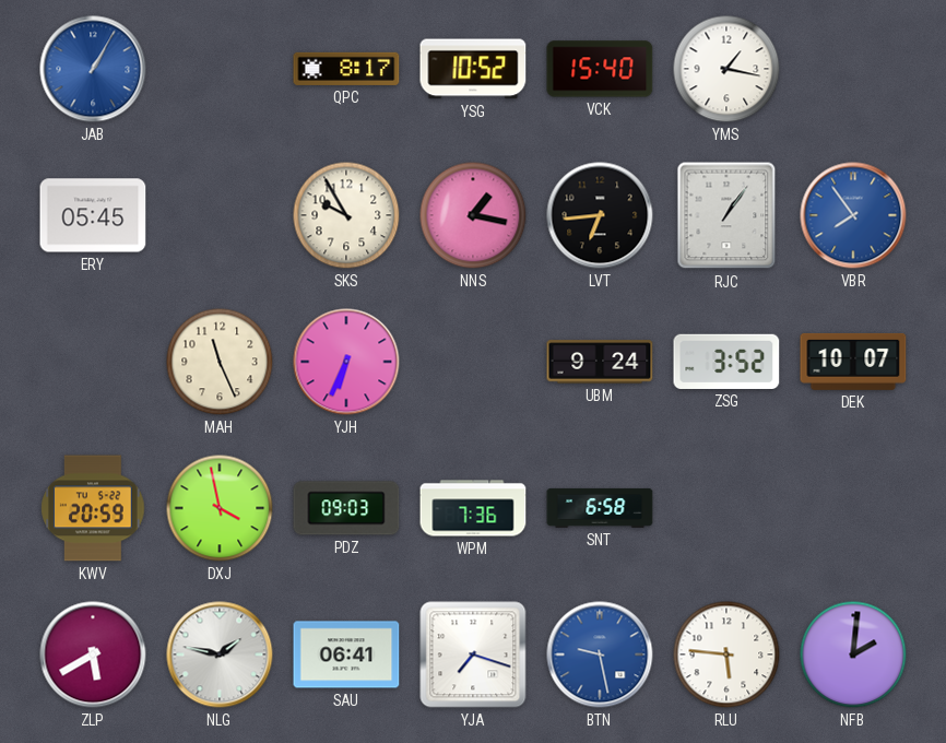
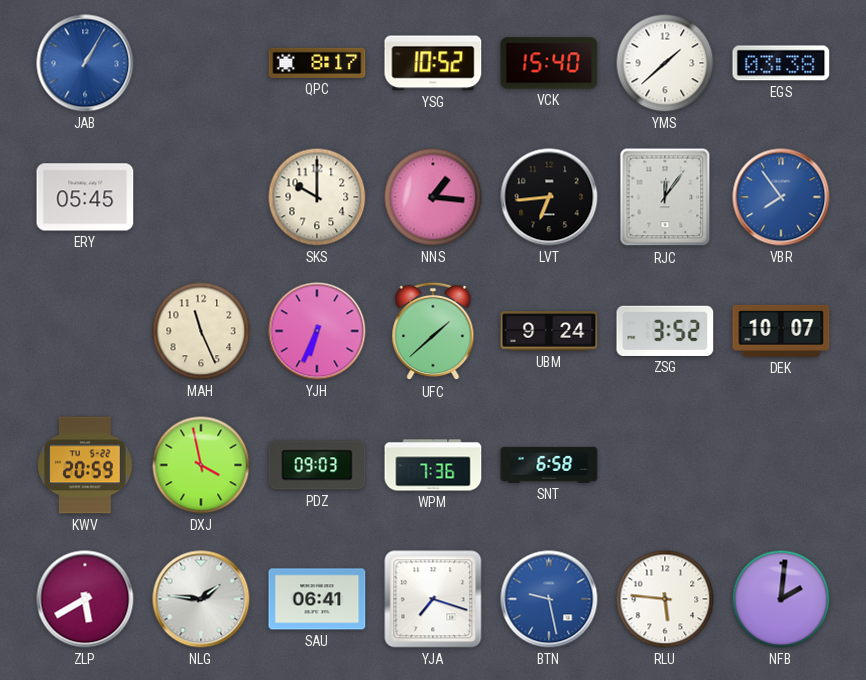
YMS: 1:17 -> 1:38 (665, 63)
EGS: none -> 03:38 (781, 63)
SKS: 9:55 -> 10:00 (317, 197)
NNS: 1:17 -> 1:16 (433, 197)
RJC: 1:06 -> 12:06 (665, 197)
UFC: none -> 1:38 (433, 331)
NLG: 1:47 -> 1:46 (201, 599)
